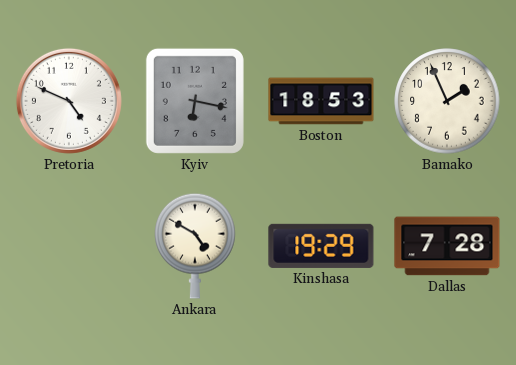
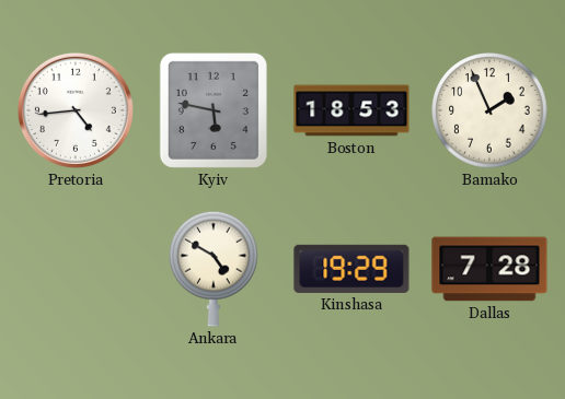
Pretoria: 4:49 -> 4:44 (76, 110)
Kyiv: 6:17 -> 5:47 (214, 110)
